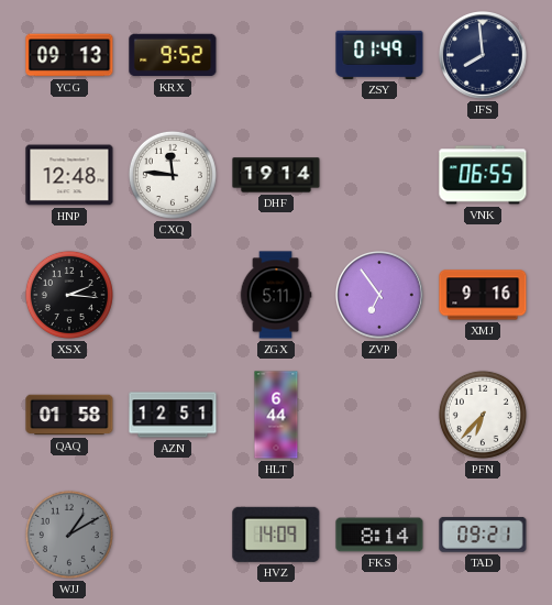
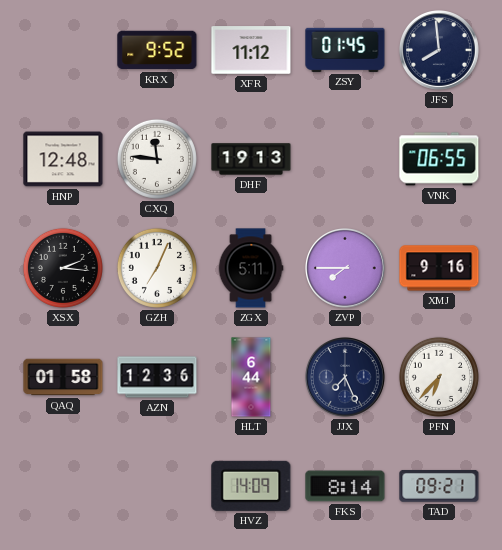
YCG: 09:13 -> none (69, 55)
XFR: none -> 11:12 (251, 50)
ZSY: 01:49 -> 01:45 (345, 50)
DHF: 19:14 -> 19:13 (251, 159)
GZH: none -> 7:04 (157, 268)
ZVP: 6:54 -> 7:45 (346, 269)
AZN: 12:51 -> 12:36 (157, 377)
JJX: none -> 7:26 (346, 378)
WJJ: 1:10 -> none (69, 535)
